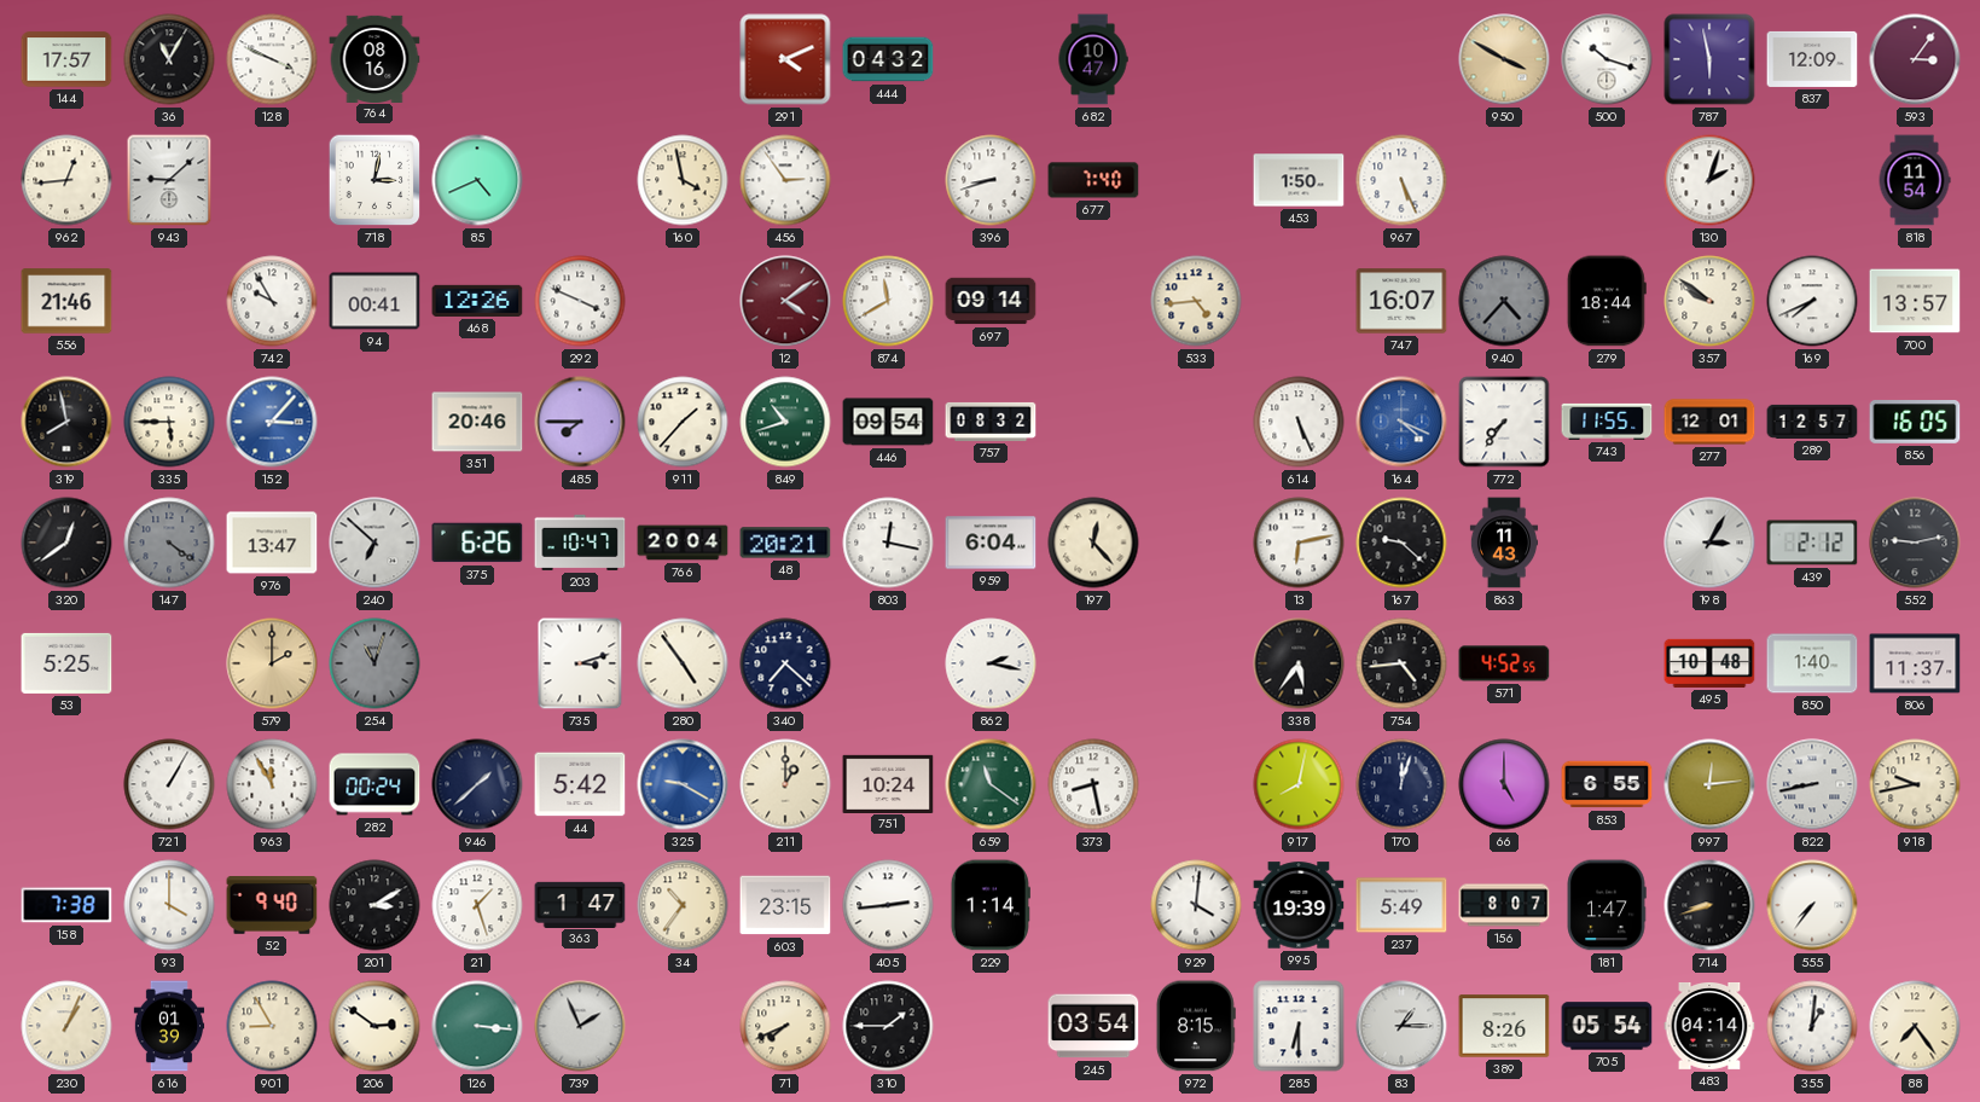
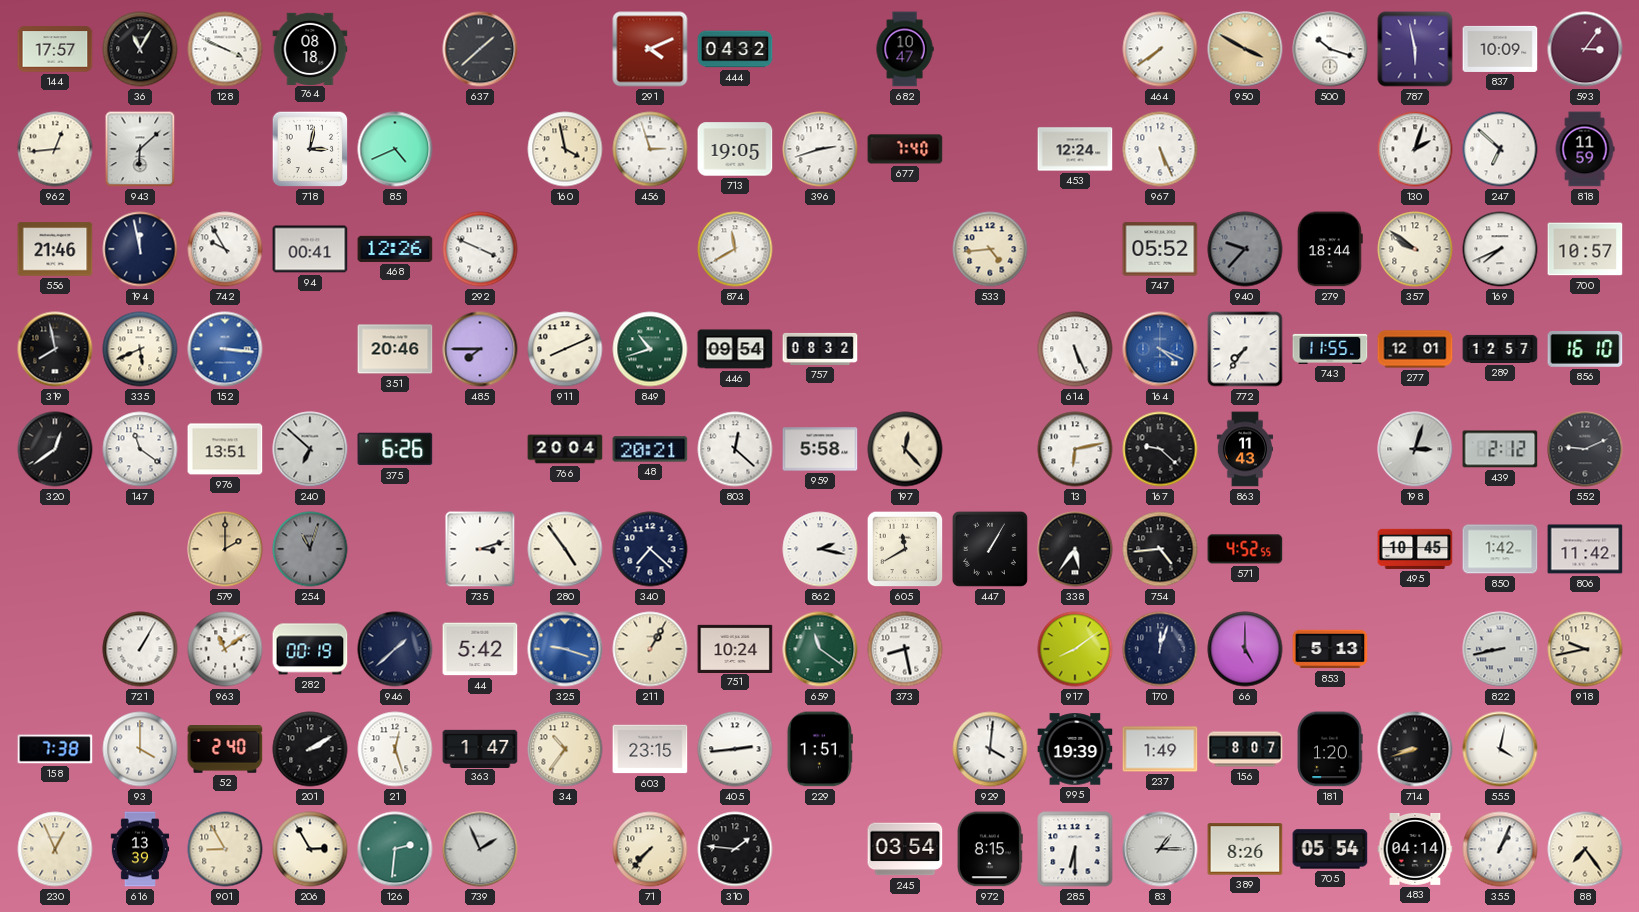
764: 08:16 -> 08:18 (310, 48)
637: none -> 1:38 (480, 49)
464: none -> 7:39 (1160, 49)
837: 12:09 -> 10:09 (1500, 49)
943: 9:08 -> 6:08 (140, 149)
456: 2:54 -> 2:57 (650, 149)
713: none -> 19:05 (735, 149)
396: 8:42 -> 2:42 (820, 149)
453: 1:50 -> 12:24 (1075, 149)
247: none -> 6:52 (1500, 149)
818: 11:54 -> 11:59 (1585, 149)
194: none -> 11:58 (140, 249)
12: 4:09 -> none (785, 301)
697: 09:14 -> none (991, 301)
747: 16:07 -> 05:52 (1160, 249)
940: 4:37 -> 9:37 (1245, 249)
700: 13:57 -> 10:57 (1585, 249)
335: 5:45 -> 5:41 (140, 349)
152: 3:07 -> 3:16 (225, 349)
911: 1:37 -> 8:11 (565, 349)
856: 16:05 -> 16:10 (1585, 350)
147: 4:21 -> 11:21 (140, 449)
147 dial: grey -> white (140, 449)
976: 13:47 -> 13:51 (225, 449)
203: 10:47 -> none (580, 543)
803: 12:17 -> 12:22 (735, 449)
959: 6:04 -> 5:58 (820, 449)
198: 3:05 -> 3:03 (1415, 449)
552: 9:13 -> 9:11 (1585, 449)
53: 5:25 -> none (66, 663)
605: none -> 11:40 (905, 549)
447: none -> 1:05 (990, 549)
495: 10:48 -> 10:45 (1415, 549)
850: 1:40 -> 1:42 (1500, 549)
806: 11:37 -> 11:42 (1585, 549)
963: 11:55 -> 11:09 (225, 649)
282: 00:24 -> 00:19 (310, 649)
325: 9:20 -> 9:18 (565, 649)
211: 1:00 -> 1:05 (650, 649)
917: 8:02 -> 8:09 (1075, 649)
853: 6:55 -> 5:13 (1330, 649)
997: 12:14 -> none (1709, 784)
52: 9:40 -> 2:40 (225, 750)
201: 3:10 -> 2:10 (310, 749)
21: 1:27 -> 12:27 (395, 749)
229: 1:14 -> 1:51 (820, 749)
237: 5:49 -> 1:49 (1160, 749)
181: 1:47 -> 1:20 (1330, 749)
555: 7:36 -> 4:02 (1500, 749)
230: 1:04 -> 12:56 (55, 849)
616: 01:39 -> 13:39 (140, 849)
206: 2:51 -> 2:55 (310, 849)
126: 3:16 -> 2:31 (395, 849)
71: 7:41 -> 7:37 (650, 849)
310: 1:45 -> 1:46 (735, 849)
355: 1:01 -> 1:04 (1500, 849)
